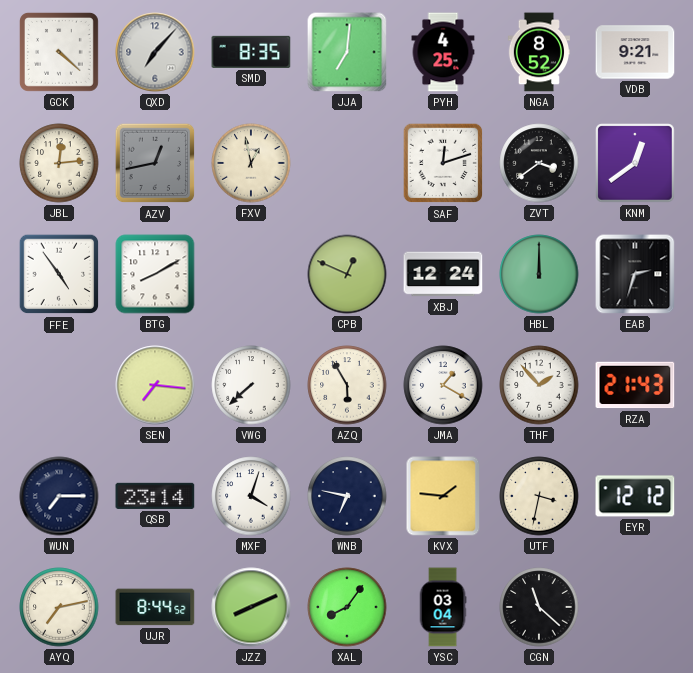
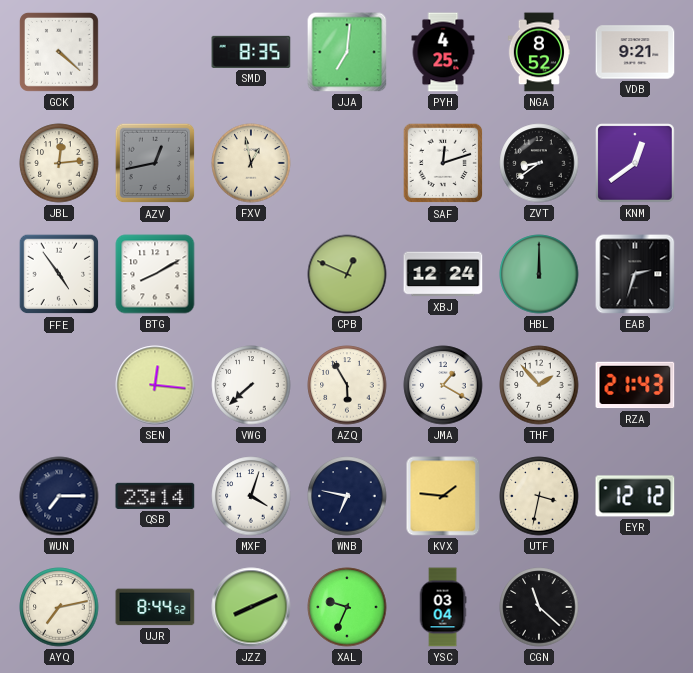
QXD: 7:07 -> none (155, 52)
ZVT: 3:39 -> 8:39 (539, 163)
SEN: 7:16 -> 12:16 (155, 385)
XAL: 8:06 -> 9:34 (347, 607)
